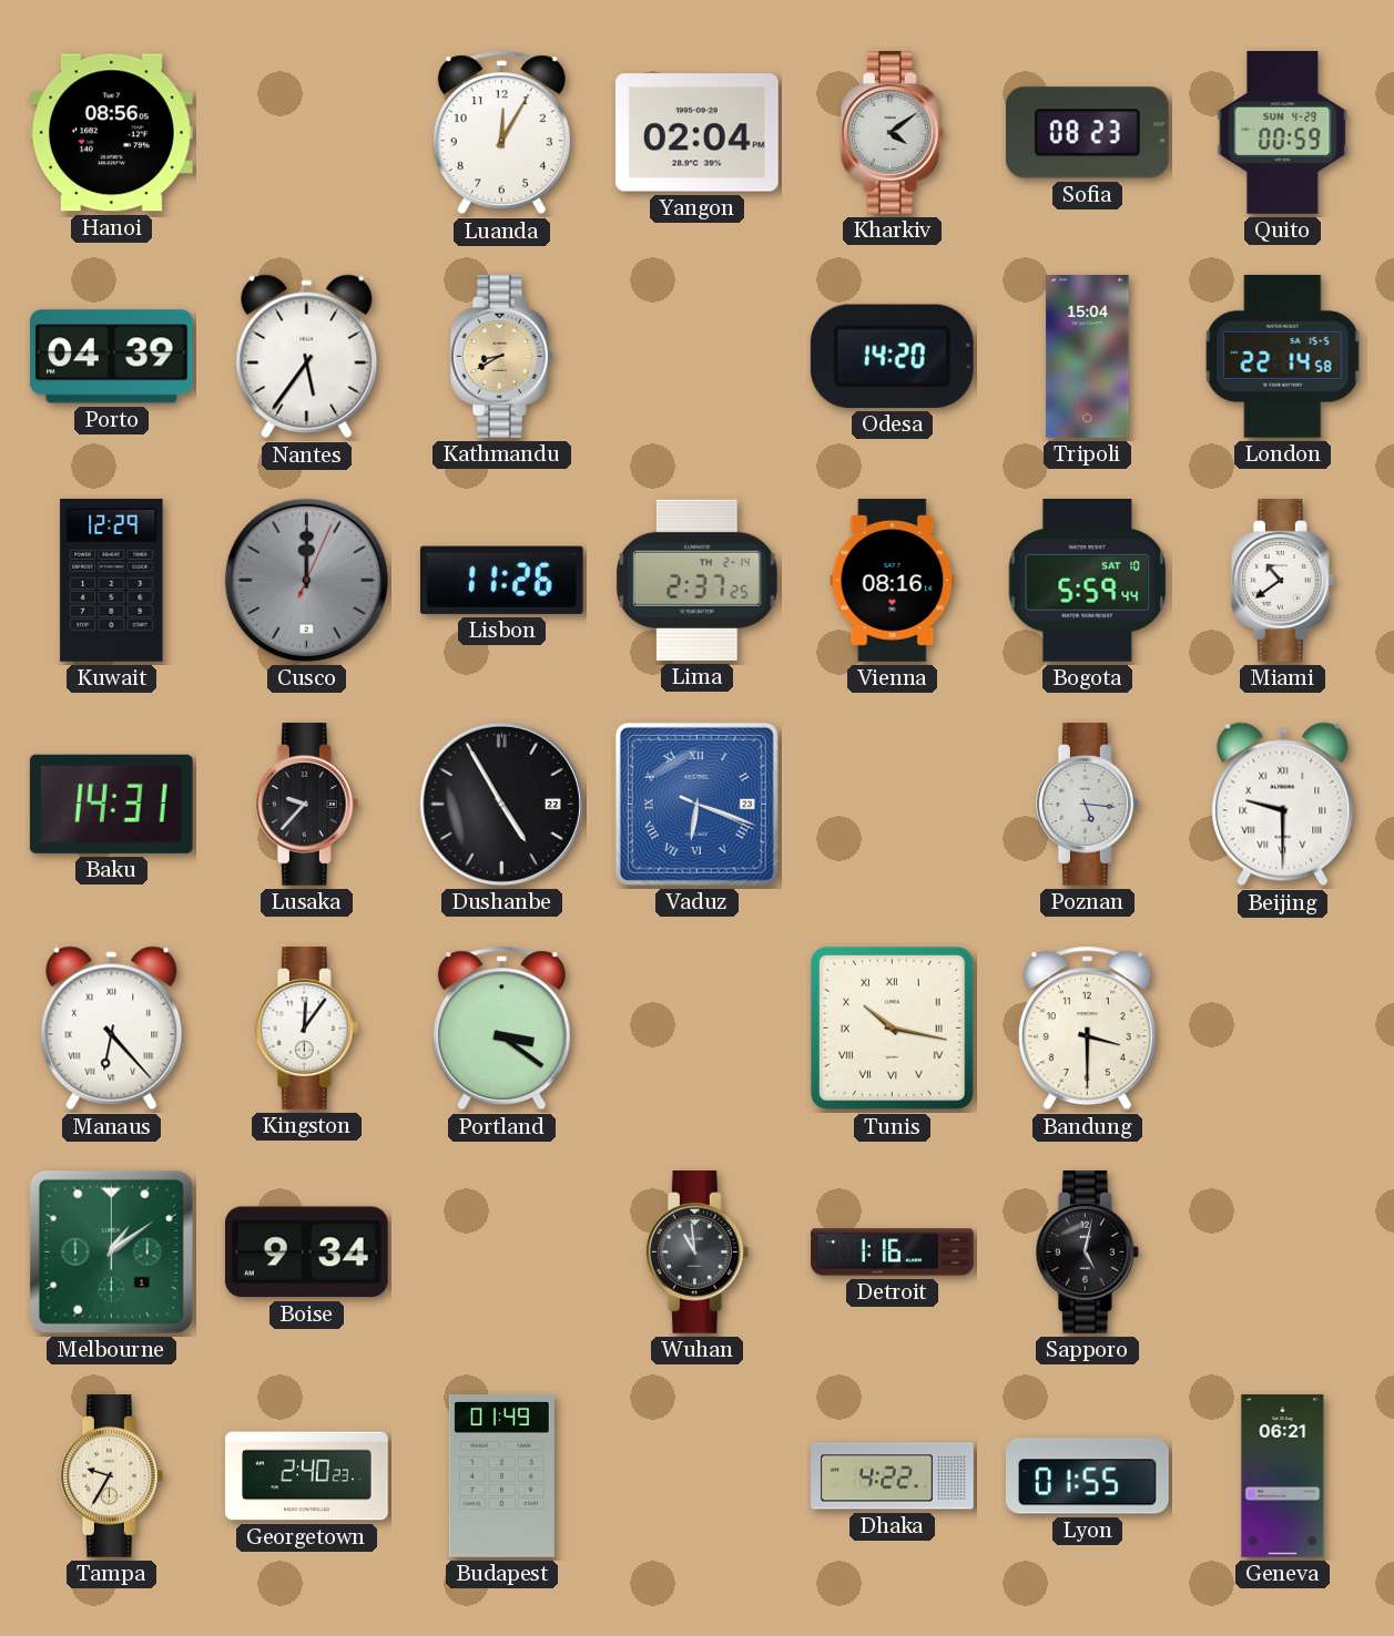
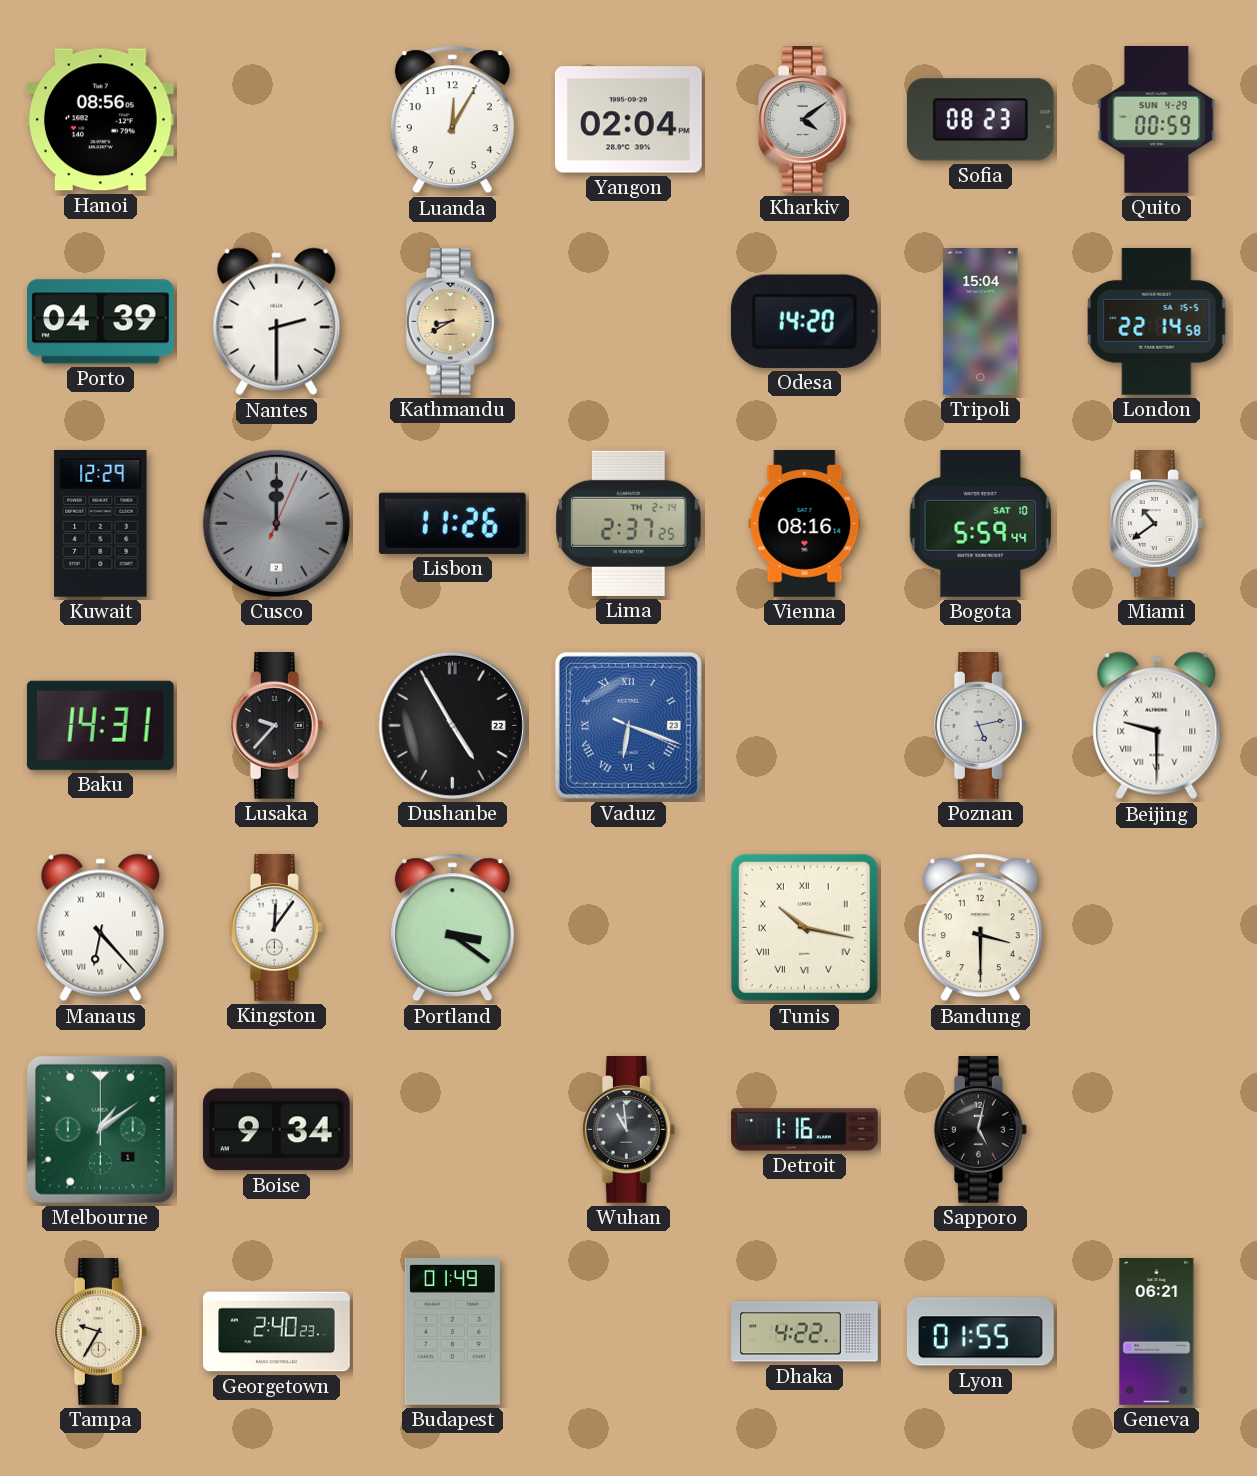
Nantes: 5:36 -> 2:30 (277, 322)
Poznan: 5:16 -> 5:13 (980, 726)
